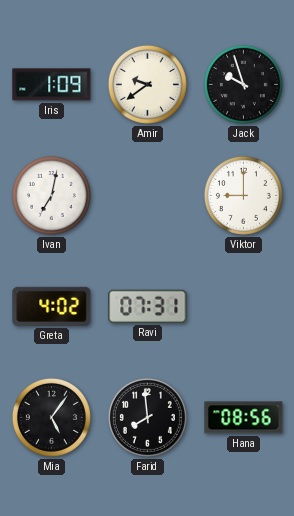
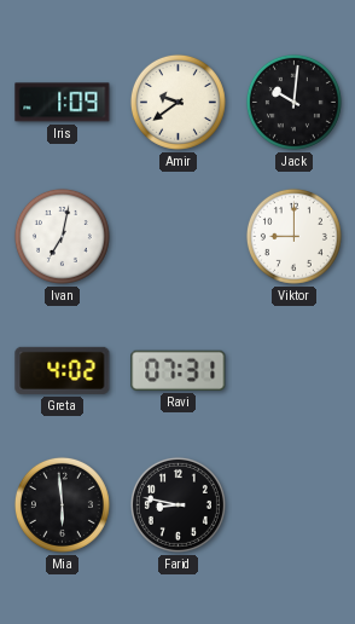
Jack: 9:57 -> 10:01 (293, 102)
Mia: 5:06 -> 5:59 (62, 504)
Farid: 7:59 -> 8:47 (177, 504)
Hana: 08:56 -> none (244, 418)
